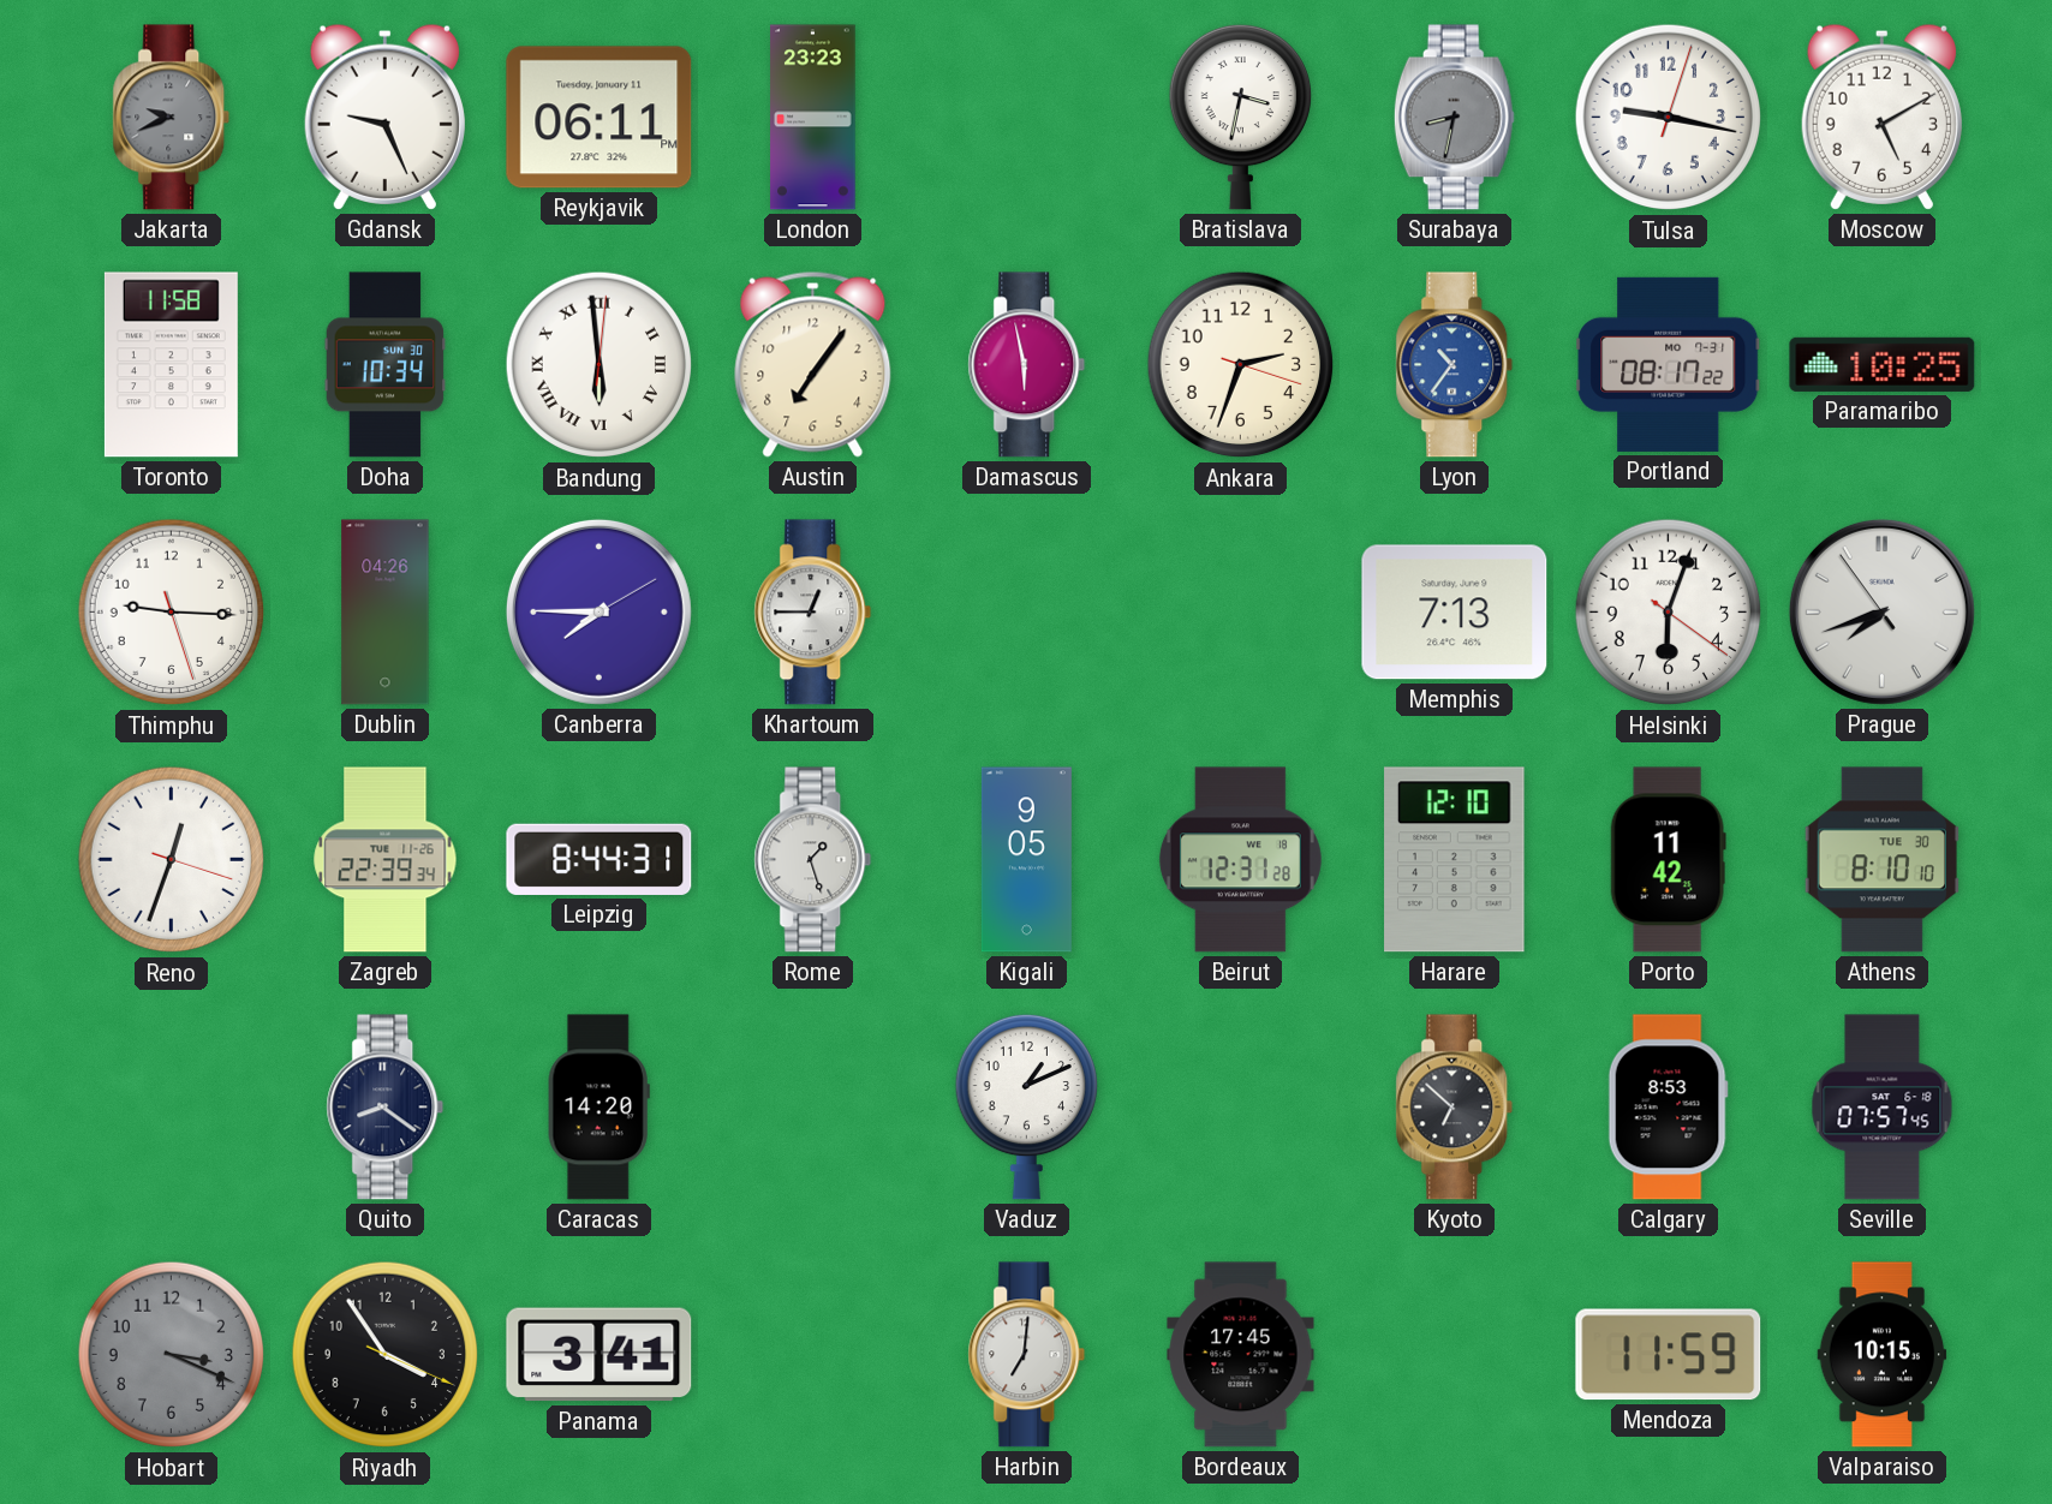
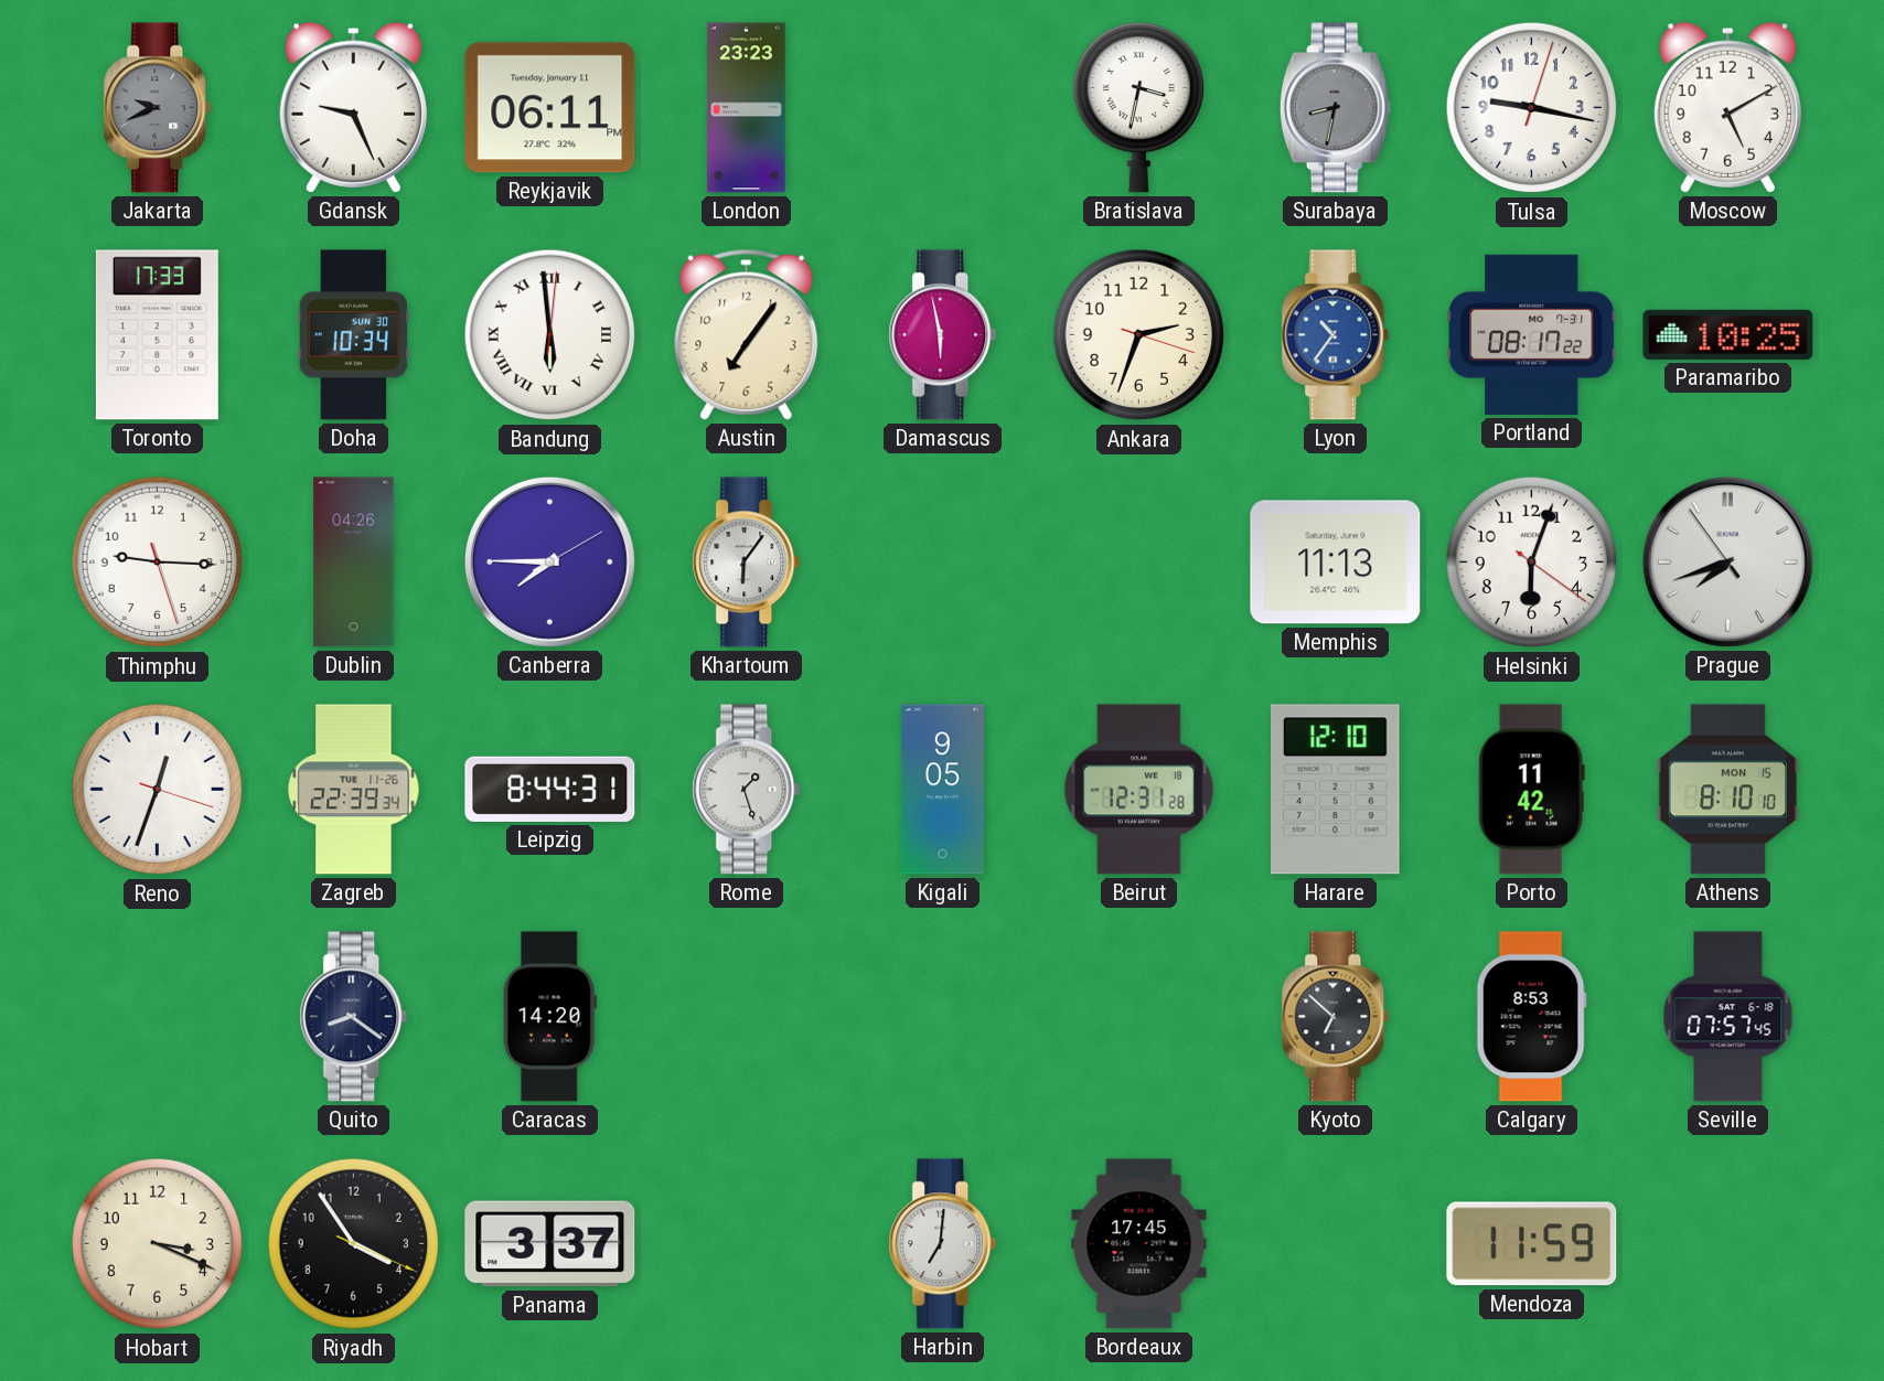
Toronto: 11:58 -> 17:33 (157, 335)
Khartoum: 12:45 -> 6:06 (747, 563)
Memphis: 7:13 -> 11:13 (1336, 563)
Athens date: TUE 30 -> MON 15 (1727, 790)
Vaduz: 1:11 -> none (1026, 1106)
Hobart dial: grey -> cream (158, 1244)
Panama: 3:41 -> 3:37 (550, 1244)
Valparaiso: 10:15 -> none (1883, 1355)
